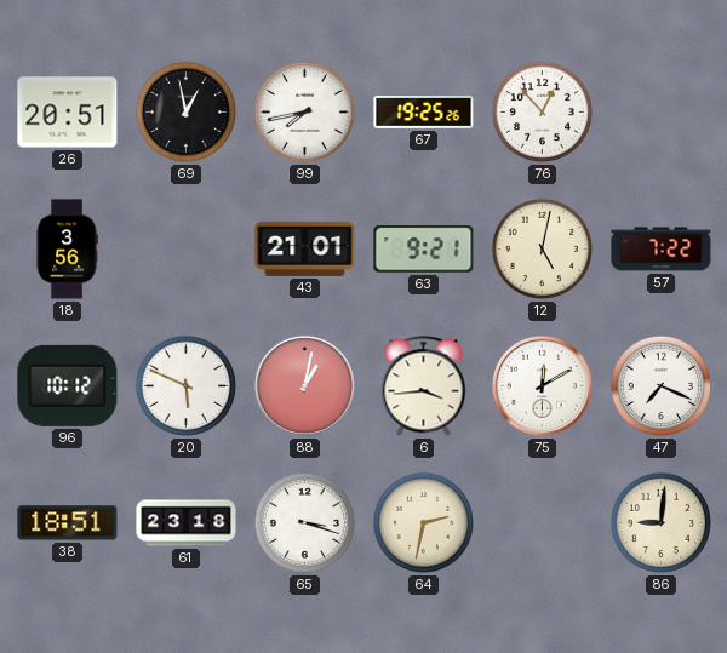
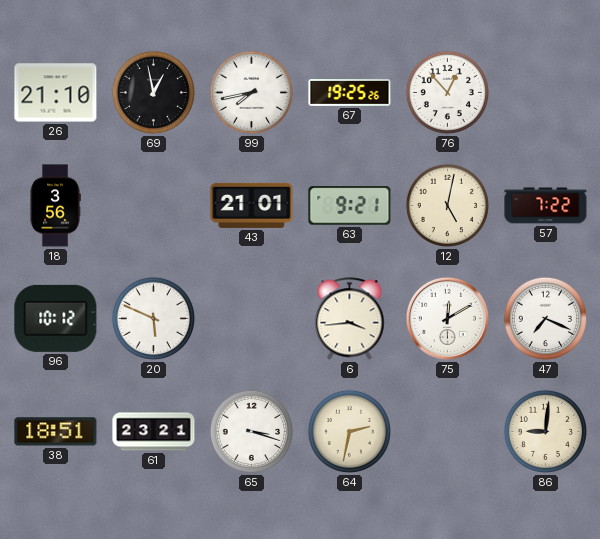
26: 20:51 -> 21:10 (56, 93)
88: 1:02 -> none (304, 385)
61: 23:18 -> 23:21 (154, 432)
